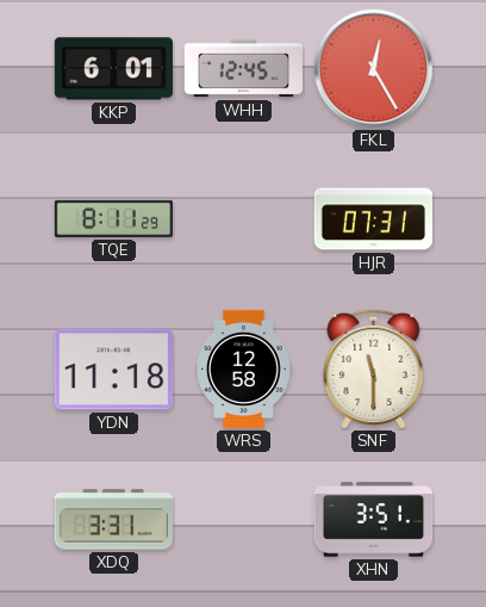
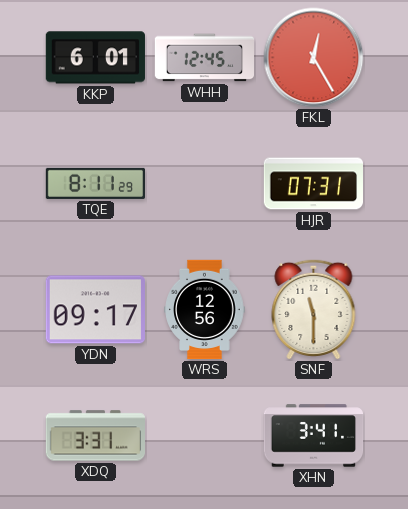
YDN: 11:18 -> 09:17 (95, 310)
WRS: 12:58 -> 12:56 (205, 310)
XHN: 3:51 -> 3:41 (314, 436)
